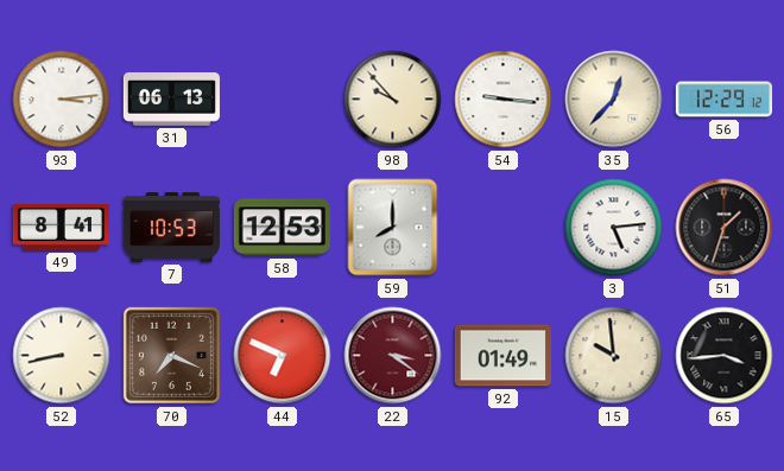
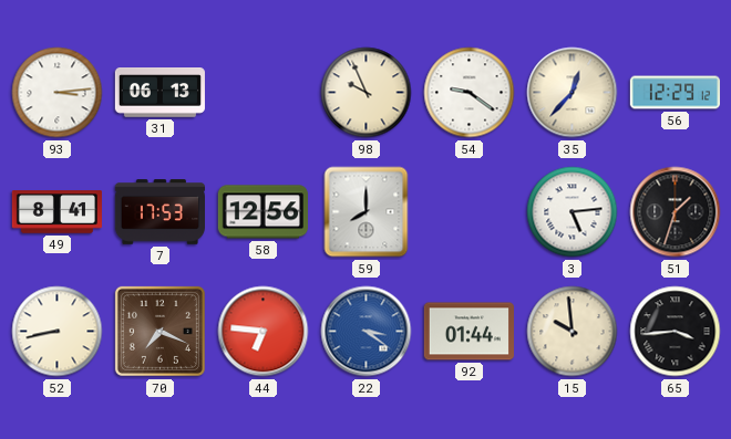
98: 9:53 -> 9:56 (367, 93)
54: 9:16 -> 9:21 (470, 93)
7: 10:53 -> 17:53 (159, 212)
58: 12:53 -> 12:56 (262, 212)
44: 6:49 -> 6:46 (264, 332)
22 dial: burgundy -> blue (367, 332)
92: 01:49 -> 01:44 (469, 332)
